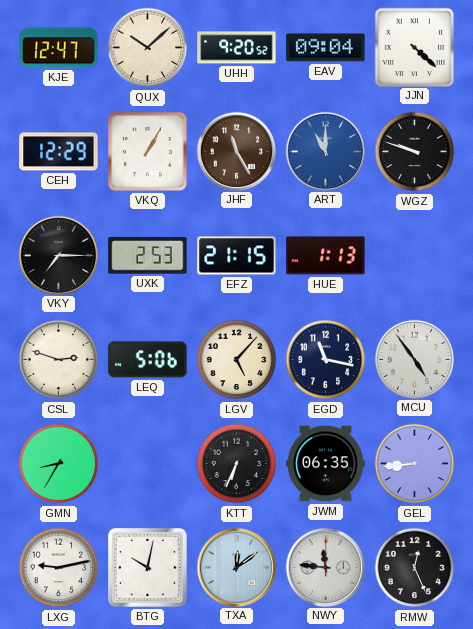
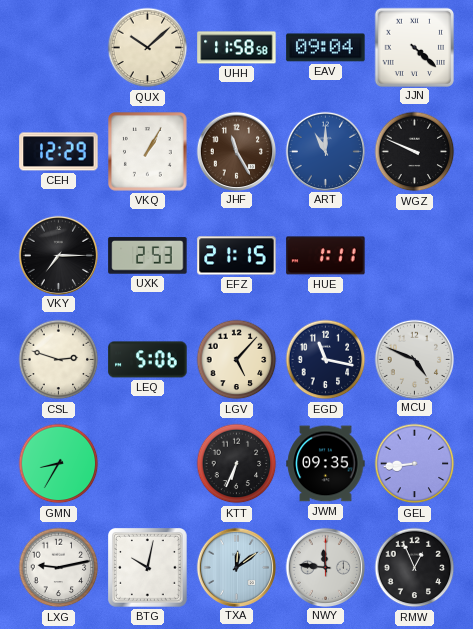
KJE: 12:47 -> none (59, 48)
UHH: 9:20 -> 11:58 (237, 48)
WGZ: 9:48 -> 9:49 (415, 152)
HUE: 1:13 -> 1:11 (326, 256)
MCU: 4:54 -> 4:49 (414, 359)
JWM: 06:35 -> 09:35 (326, 464)
RMW: 12:26 -> 12:56 (415, 568)
